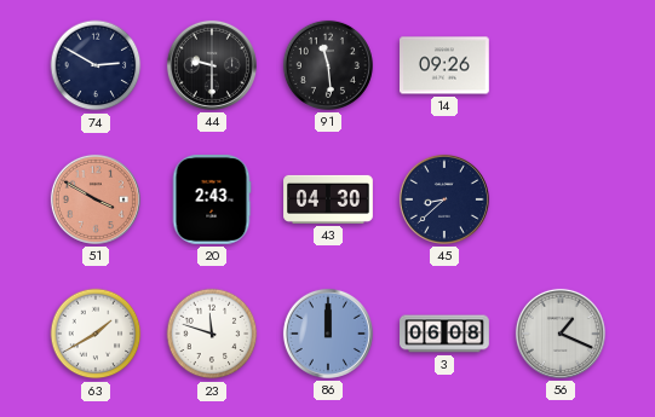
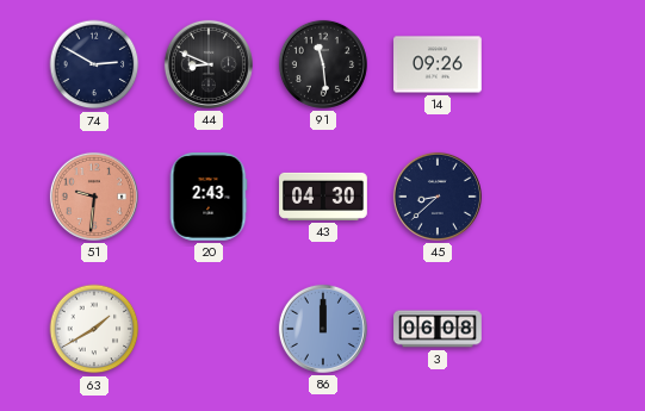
44: 9:30 -> 8:49 (209, 64)
51: 3:50 -> 9:31 (94, 197)
23: 11:48 -> none (212, 334)
56: 1:19 -> none (561, 334)
